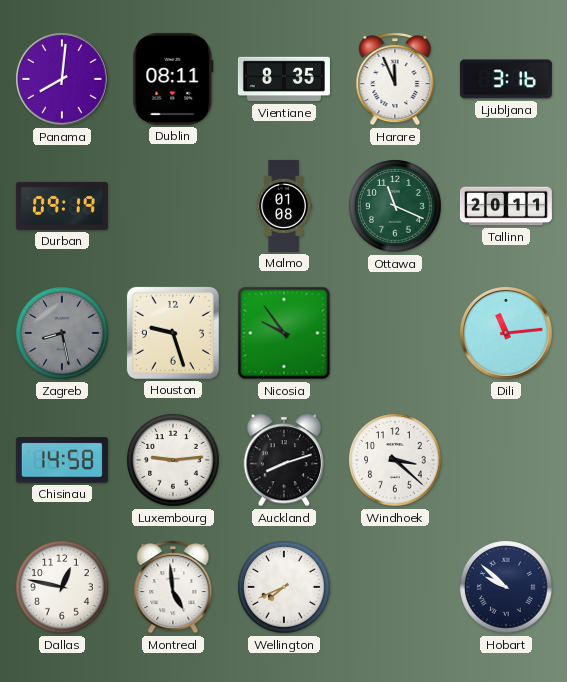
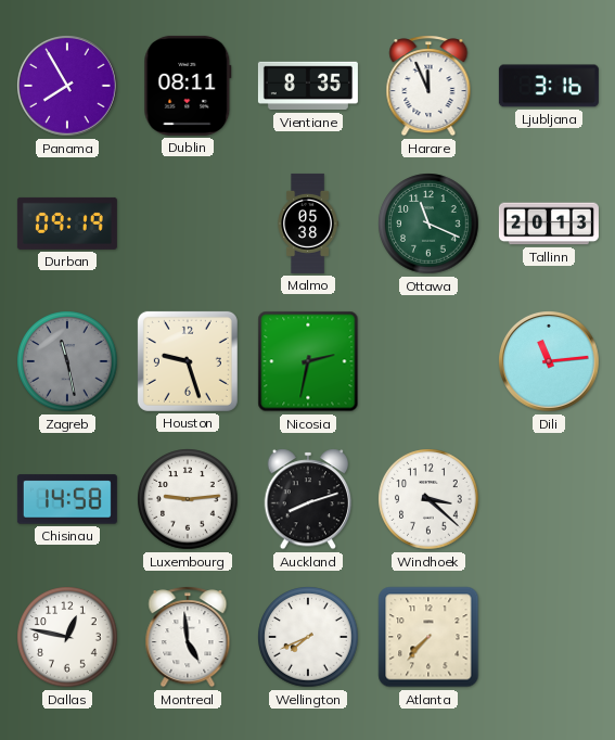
Panama: 8:01 -> 7:55 (68, 87)
Malmo: 01:08 -> 05:38 (308, 224)
Tallinn: 20:11 -> 20:13 (549, 224)
Zagreb: 8:28 -> 11:28 (67, 361)
Nicosia: 9:54 -> 2:32 (308, 361)
Atlanta: none -> 7:37 (428, 637)
Hobart: 9:52 -> none (506, 587)
